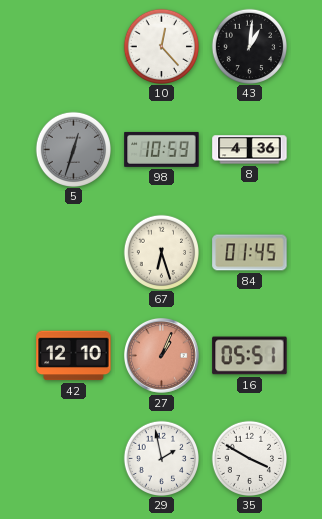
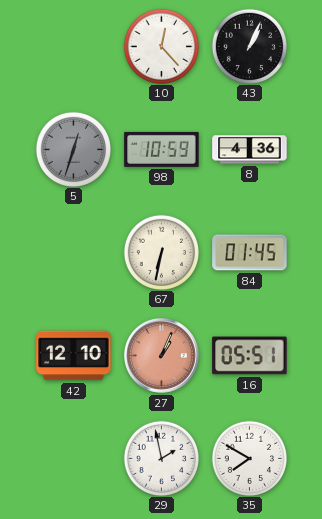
43: 1:01 -> 1:04 (249, 46)
67: 6:27 -> 6:32 (161, 252)
35: 3:50 -> 7:50 (249, 458)
